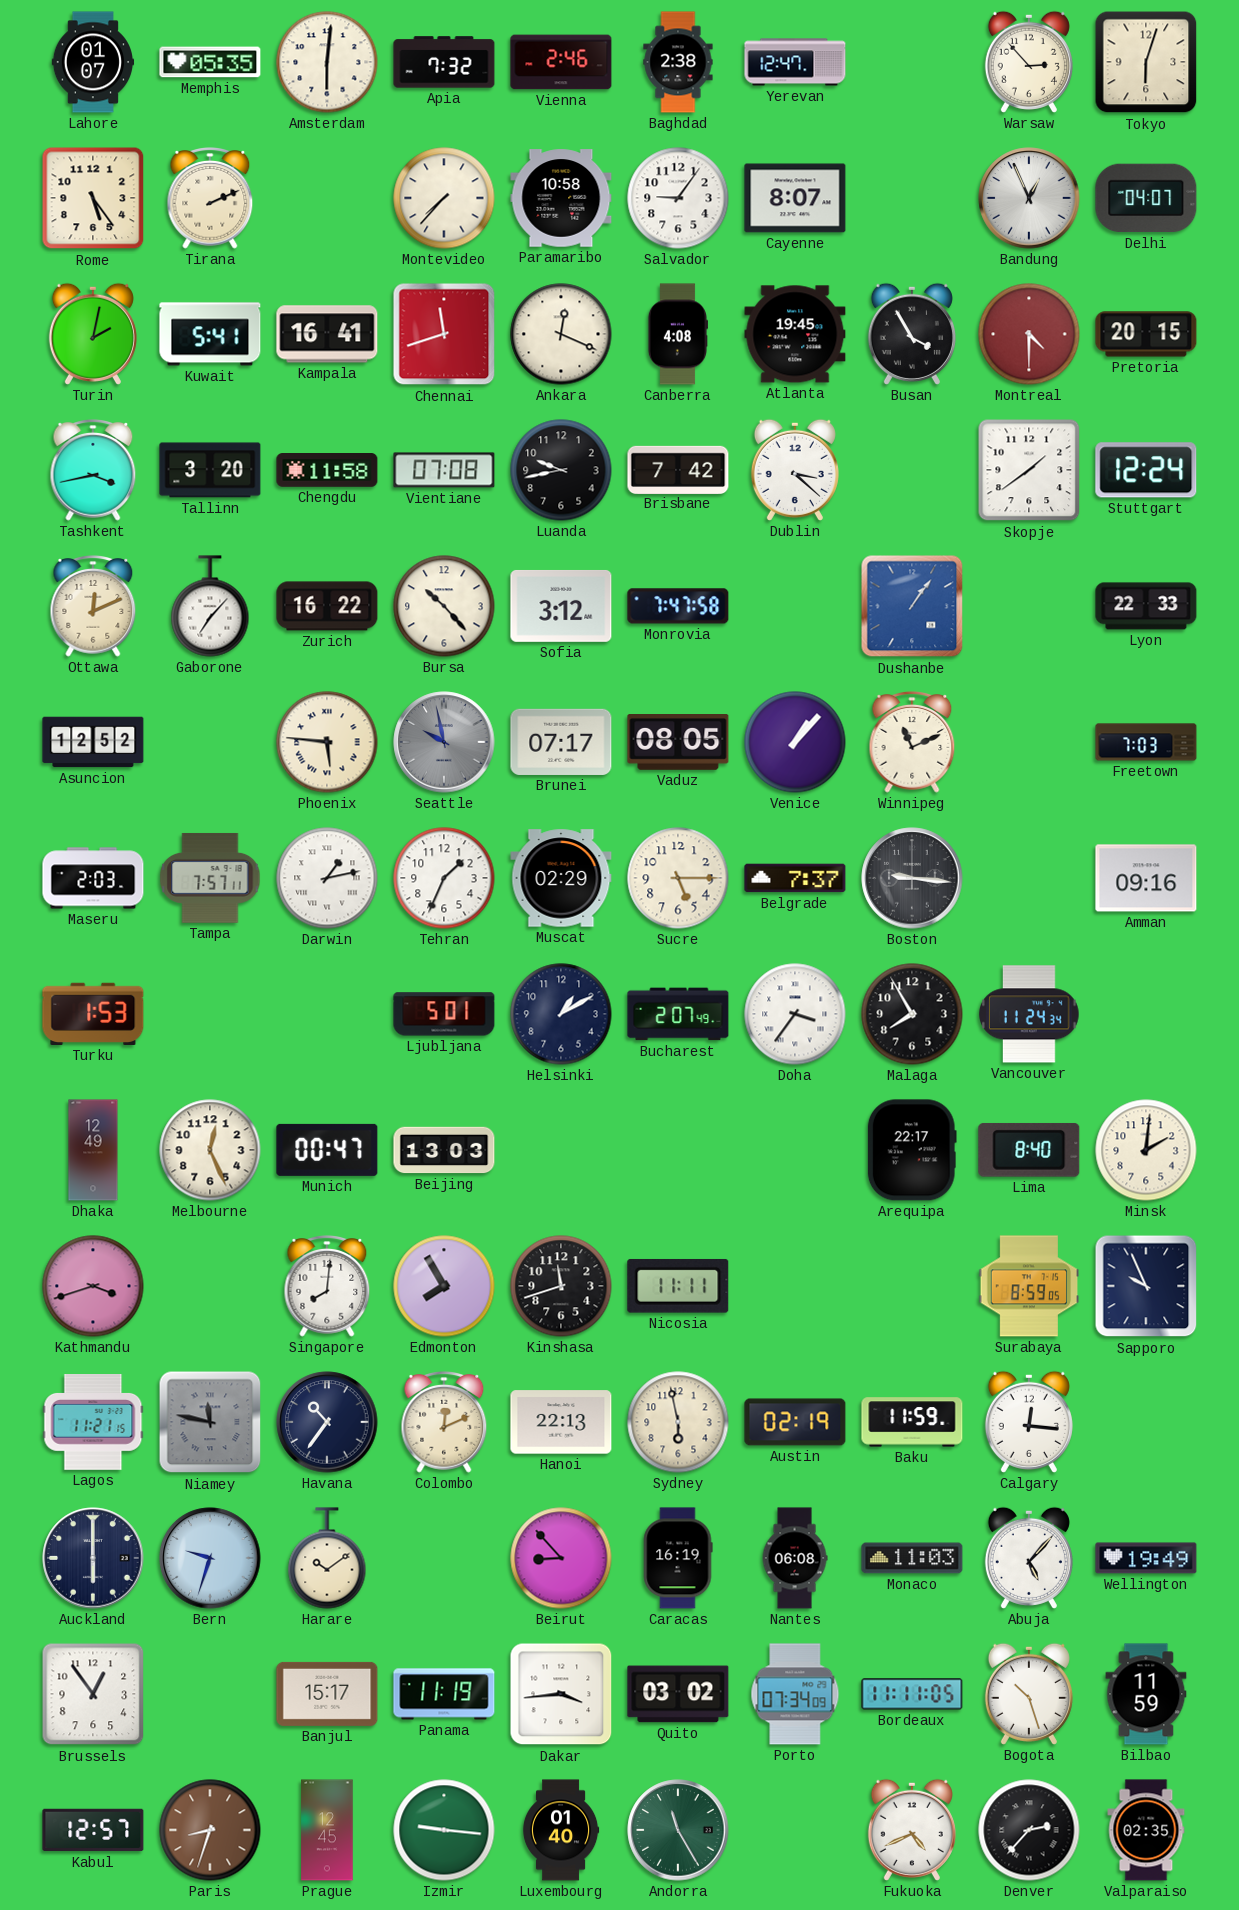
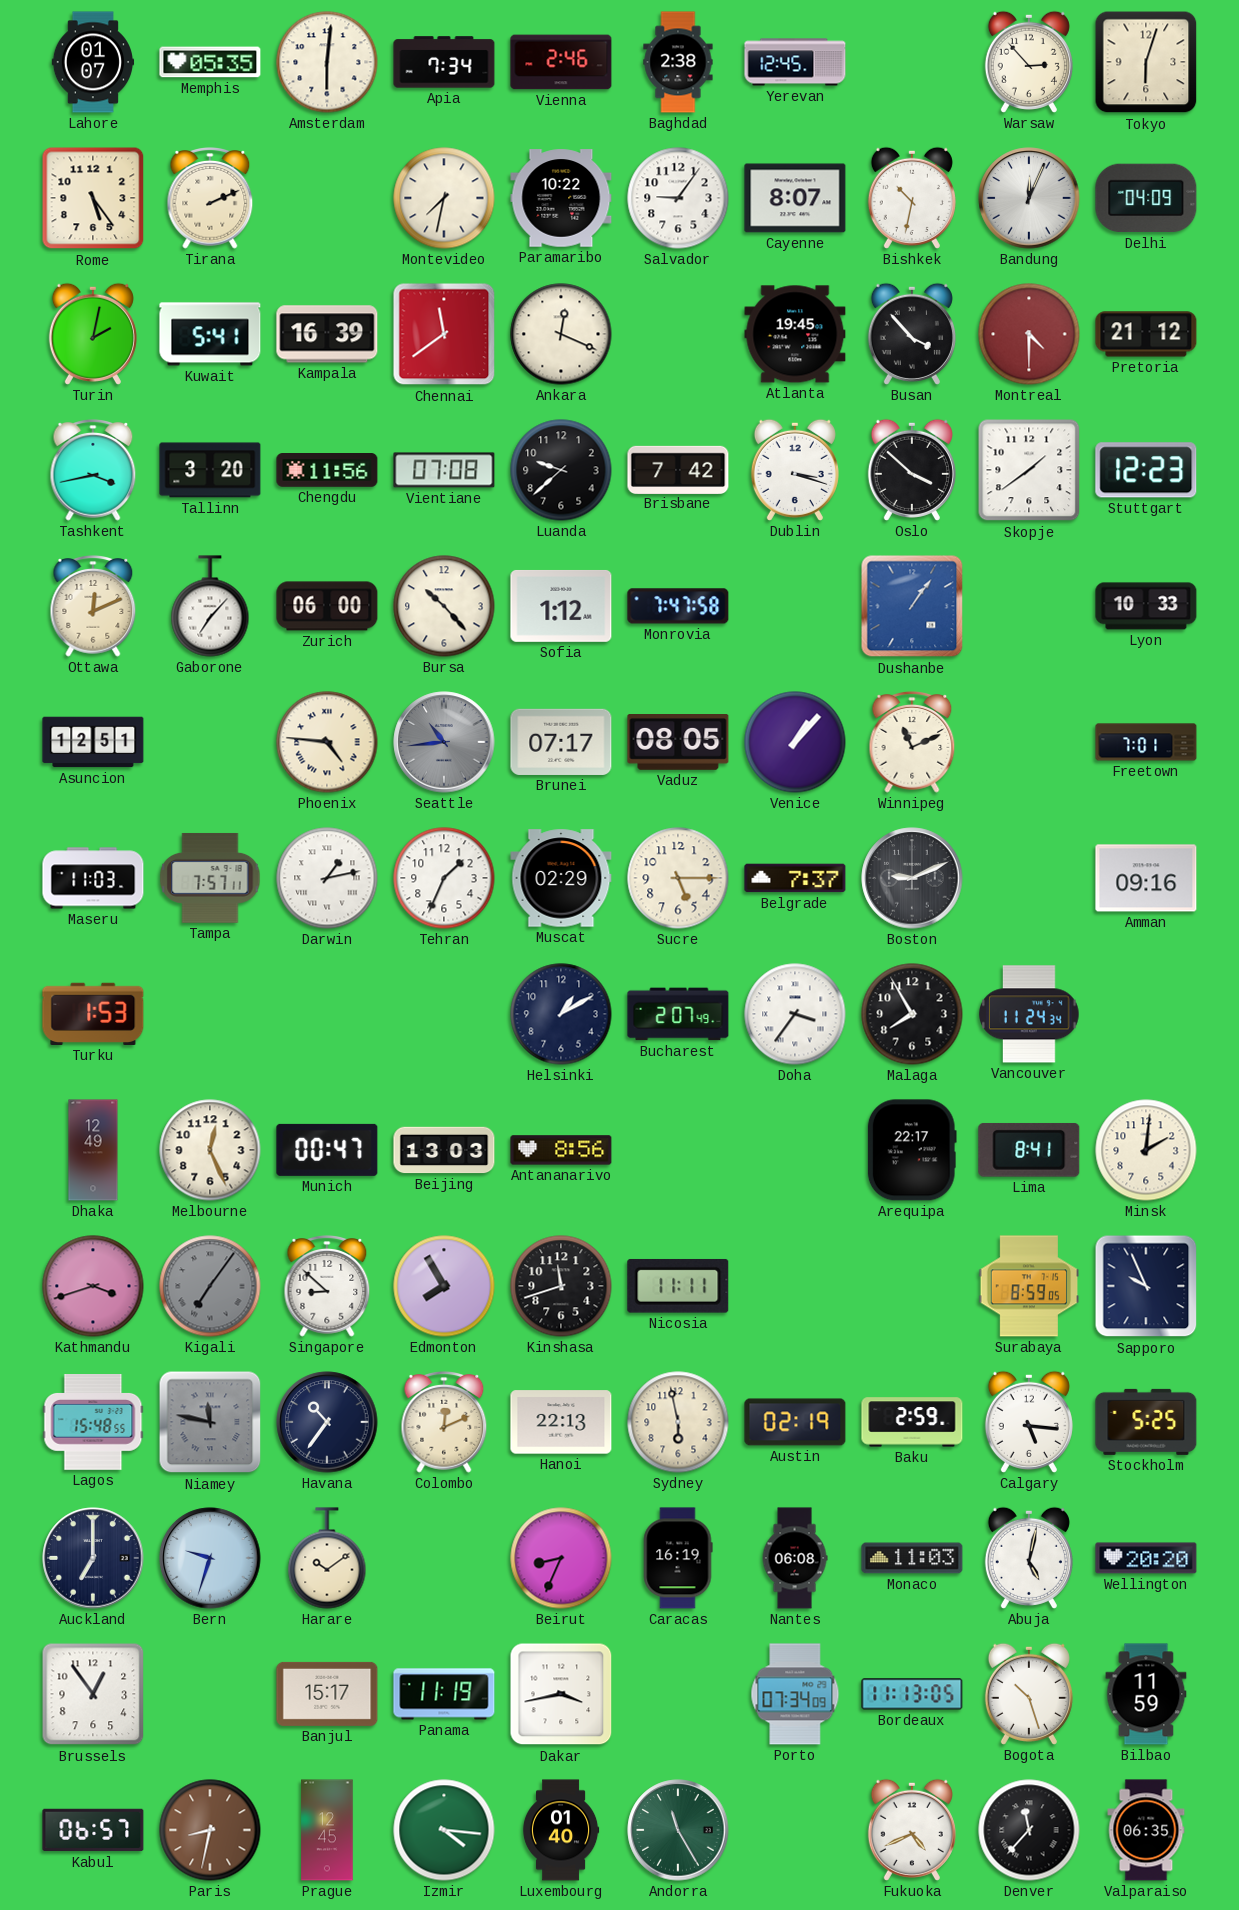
Apia: 7:32 -> 7:34 (444, 62)
Yerevan: 12:47 -> 12:45 (795, 62)
Montevideo: 7:37 -> 7:32 (444, 198)
Paramaribo: 10:58 -> 10:22 (561, 198)
Bishkek: none -> 10:32 (912, 198)
Bandung: 12:56 -> 12:04 (1029, 198)
Delhi: 04:07 -> 04:09 (1146, 198)
Kampala: 16:41 -> 16:39 (327, 334)
Chennai: 11:42 -> 11:39 (444, 334)
Canberra: 4:08 -> none (677, 334)
Busan: 3:55 -> 3:53 (912, 334)
Pretoria: 20:15 -> 21:12 (1146, 334)
Chengdu: 11:58 -> 11:56 (327, 471)
Luanda: 9:43 -> 9:38 (561, 470)
Dublin: 3:22 -> 3:18 (795, 470)
Oslo: none -> 3:52 (912, 470)
Stuttgart: 12:24 -> 12:23 (1146, 470)
Zurich: 16:22 -> 06:00 (327, 606)
Sofia: 3:12 -> 1:12 (561, 606)
Lyon: 22:33 -> 10:33 (1146, 606)
Asuncion: 12:52 -> 12:51 (93, 742)
Phoenix: 5:46 -> 4:46 (327, 742)
Seattle: 9:58 -> 10:44 (444, 742)
Freetown: 7:03 -> 7:01 (1146, 742)
Maseru: 2:03 -> 11:03 (93, 878)
Boston: 9:16 -> 9:11 (912, 878)
Ljubljana: 5:01 -> none (444, 1014)
Antananarivo: none -> 8:56 (561, 1150)
Lima: 8:40 -> 8:41 (1029, 1150)
Kigali: none -> 7:06 (210, 1286)
Singapore: 8:01 -> 8:52 (327, 1286)
Lagos: 11:21 -> 15:48 (93, 1423)
Baku: 11:59 -> 2:59 (912, 1422)
Calgary: 12:16 -> 5:16 (1029, 1422)
Stockholm: none -> 5:25 (1146, 1422)
Auckland: 6:00 -> 7:00 (93, 1558)
Beirut: 8:53 -> 8:34 (561, 1558)
Abuja: 5:07 -> 5:02 (1029, 1558)
Wellington: 19:49 -> 20:20 (1146, 1558)
Dakar: 3:44 -> 3:43 (561, 1694)
Quito: 03:02 -> none (678, 1694)
Bordeaux: 11:11 -> 11:13 (912, 1694)
Kabul: 12:57 -> 06:57 (93, 1830)
Paris: 8:33 -> 8:32 (210, 1830)
Izmir: 9:16 -> 4:16 (444, 1830)
Denver: 2:37 -> 11:37 (1029, 1830)
Valparaiso: 02:35 -> 06:35 (1146, 1830)
